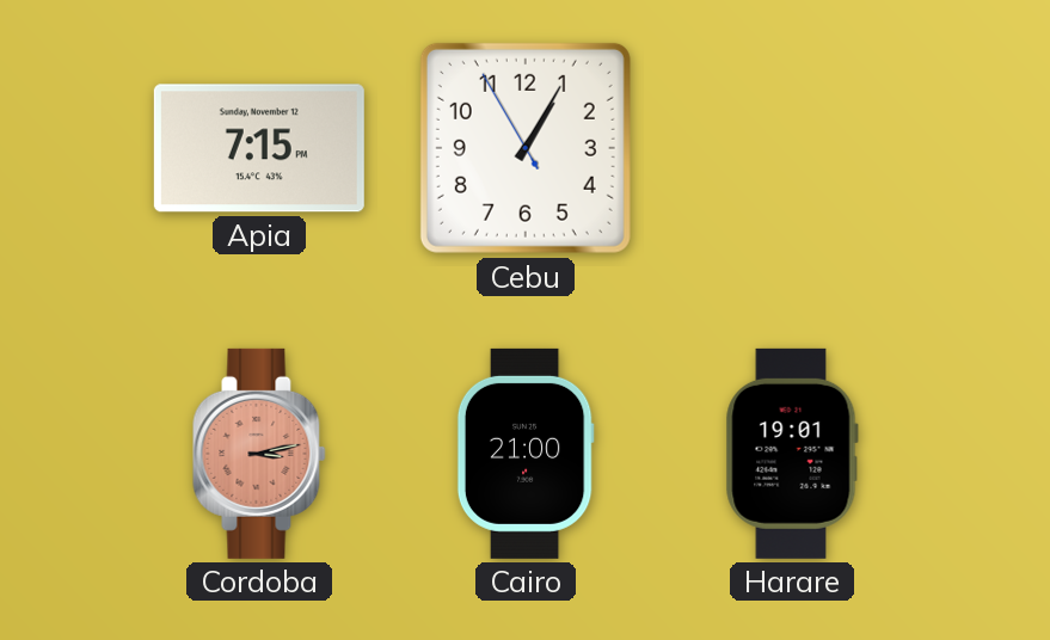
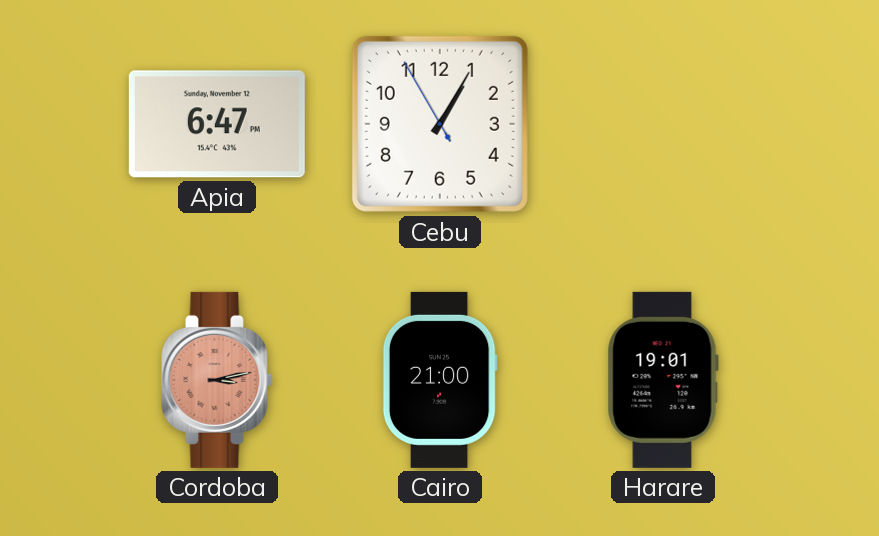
Apia: 7:15 -> 6:47 (217, 124)
